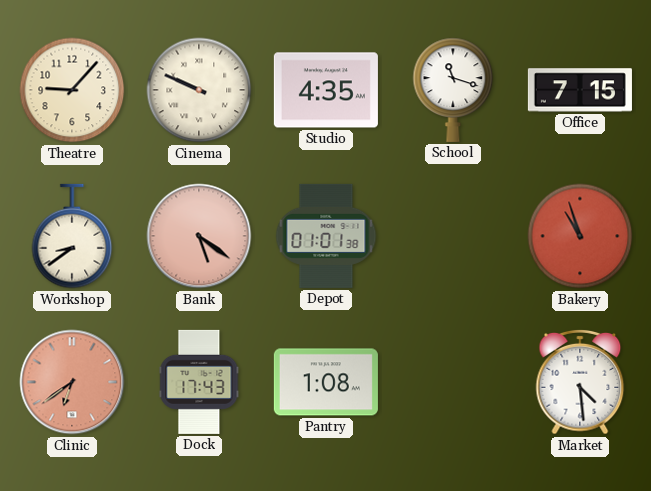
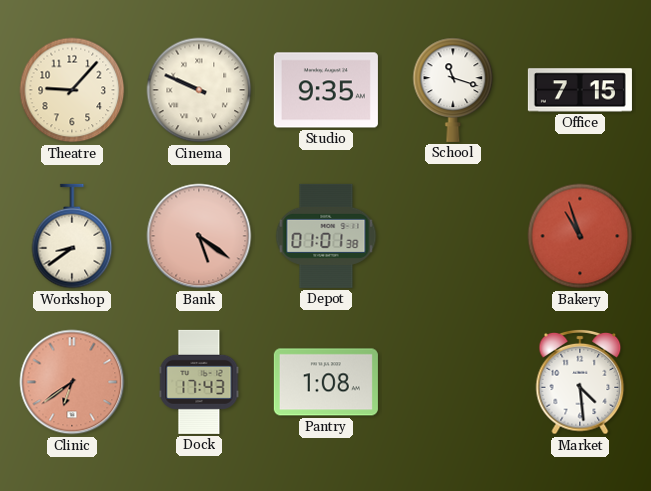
Studio: 4:35 -> 9:35 (326, 90)
